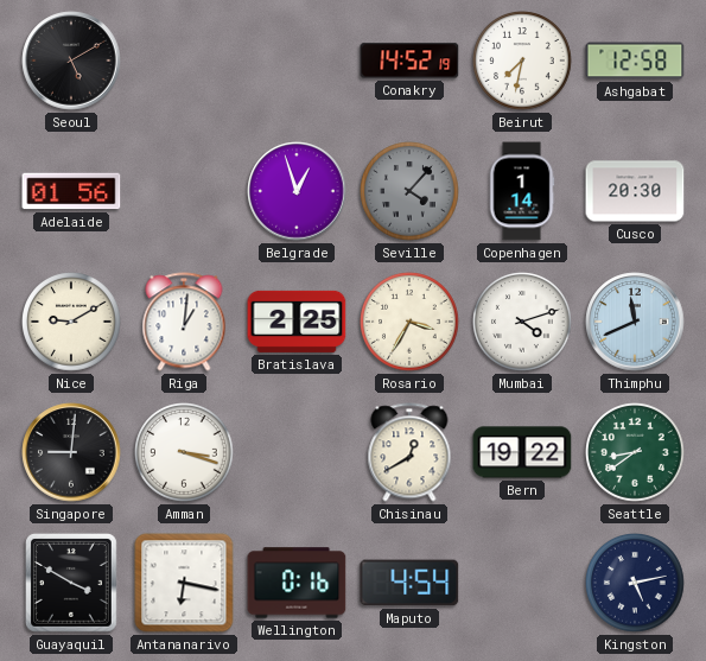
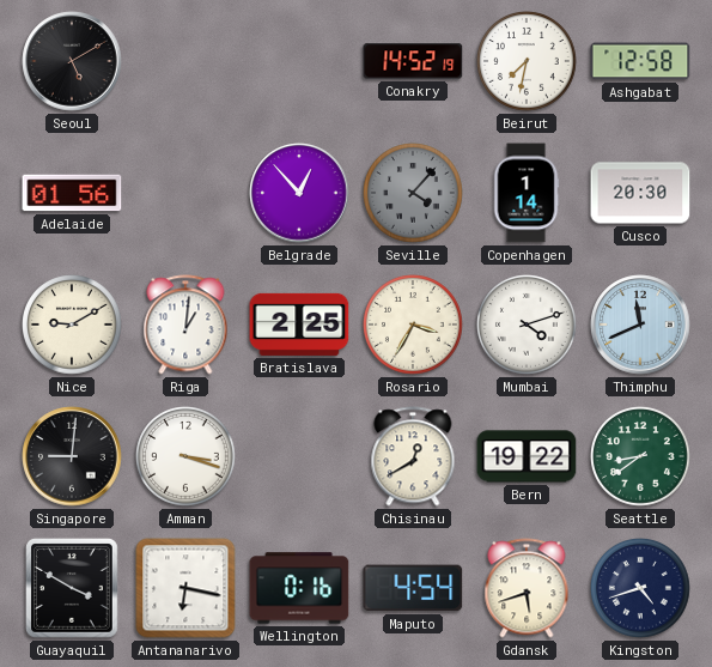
Belgrade: 12:57 -> 12:53 (299, 193)
Gdansk: none -> 5:42 (527, 588)
Kingston: 5:13 -> 4:42 (641, 589)
